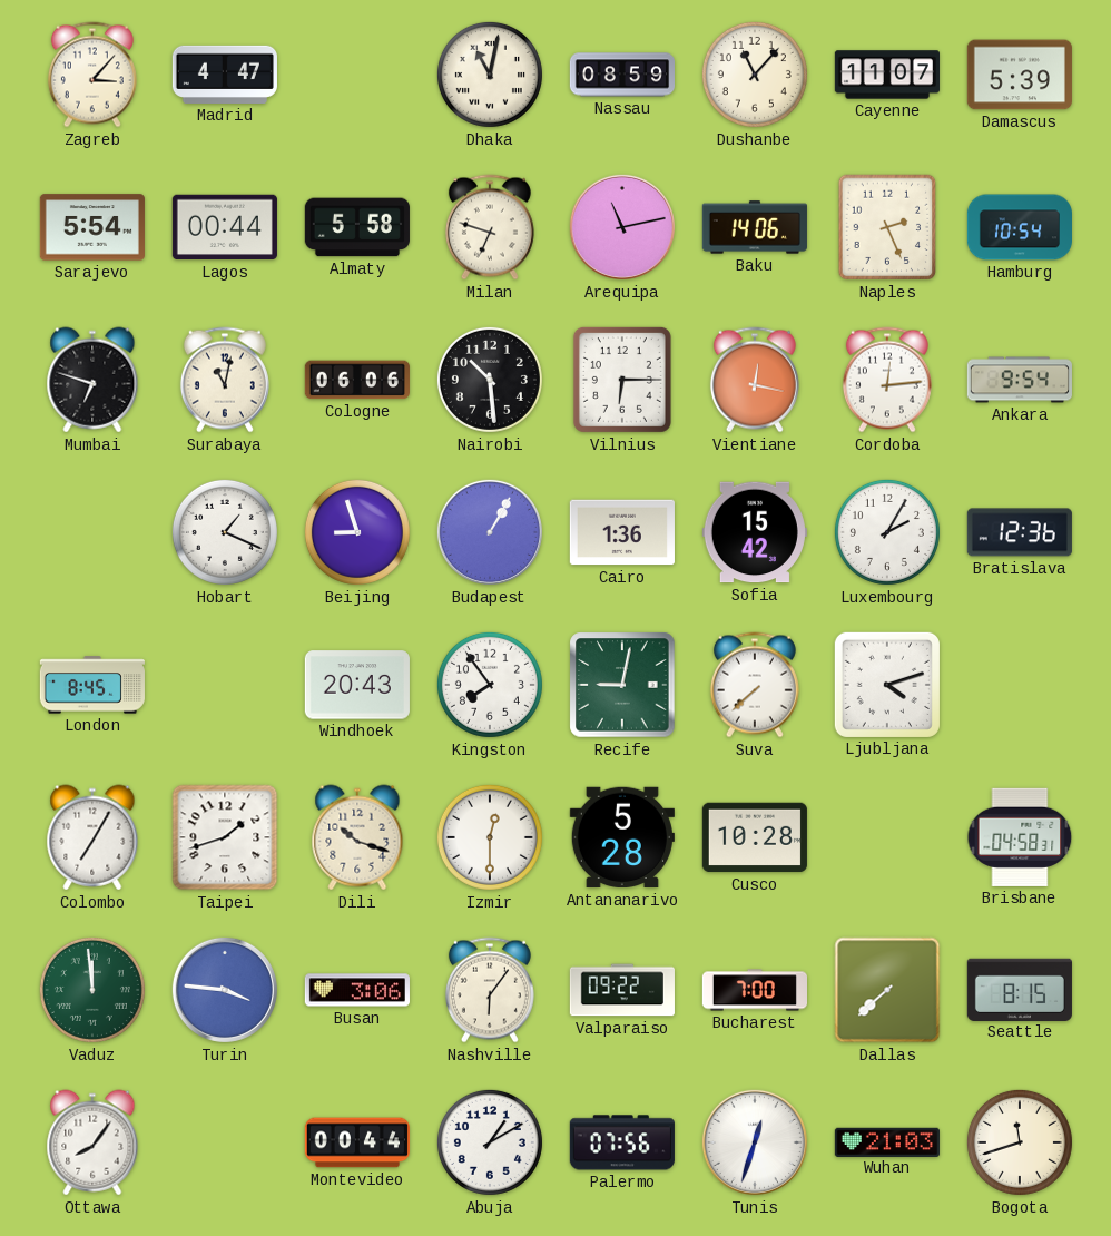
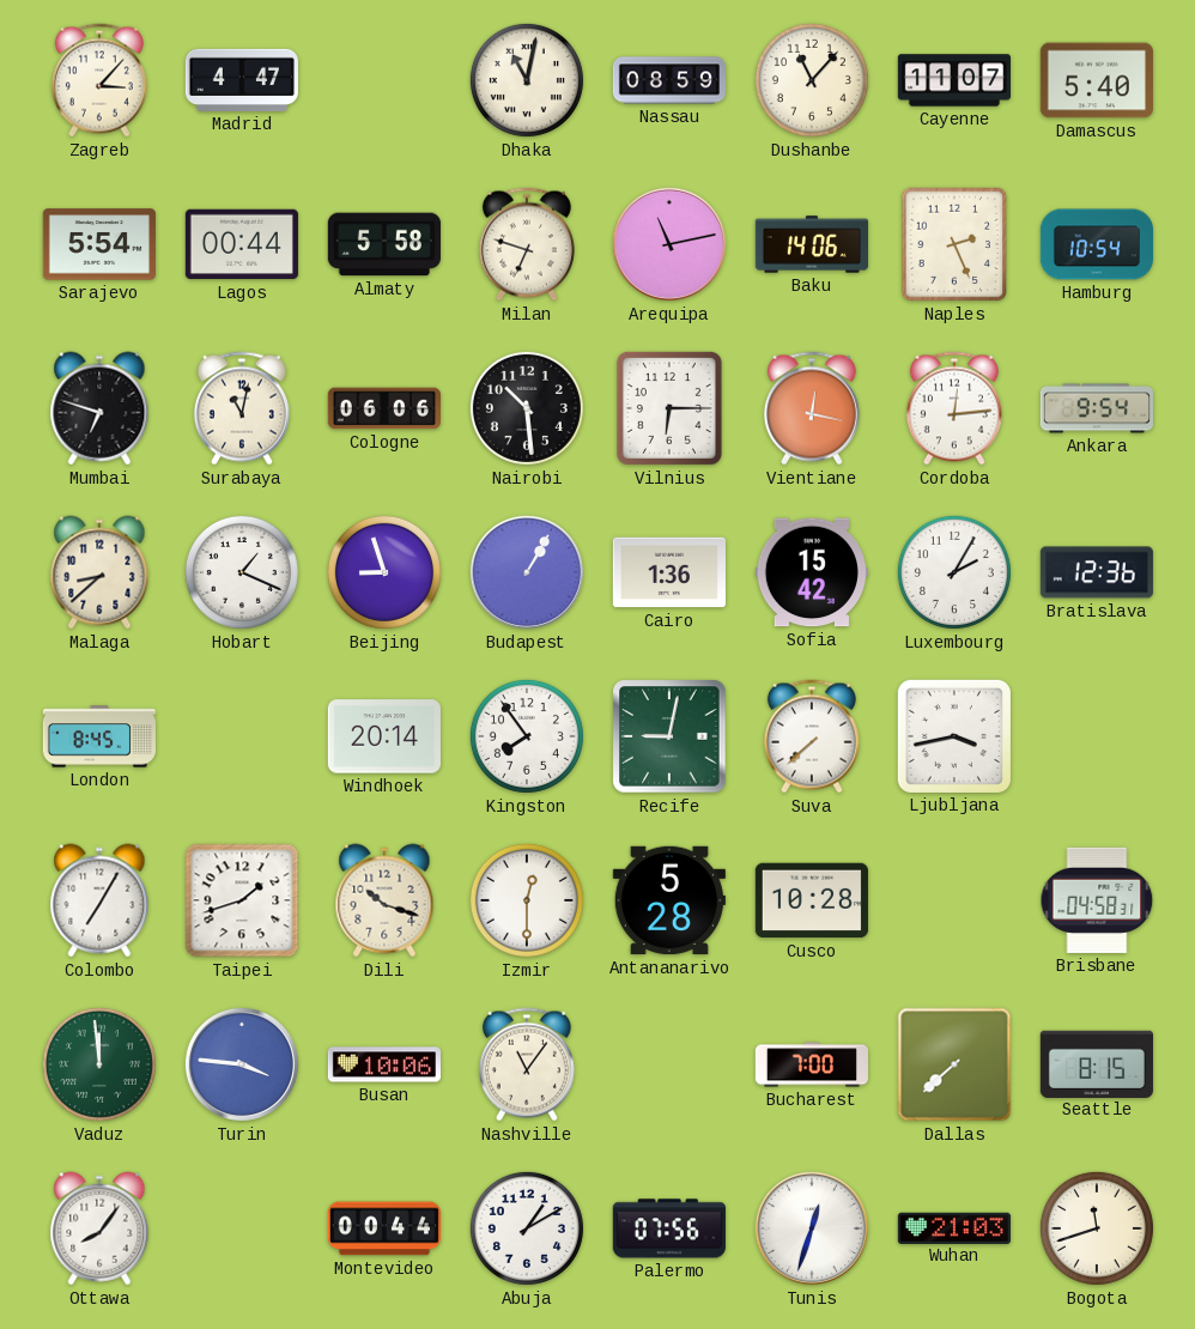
Damascus: 5:39 -> 5:40 (1097, 80)
Malaga: none -> 8:38 (99, 572)
Windhoek: 20:43 -> 20:14 (384, 736)
Ljubljana: 4:12 -> 3:43 (954, 736)
Busan: 3:06 -> 10:06 (384, 1064)
Nashville: 6:06 -> 11:06 (527, 1064)
Valparaiso: 09:22 -> none (622, 990)
